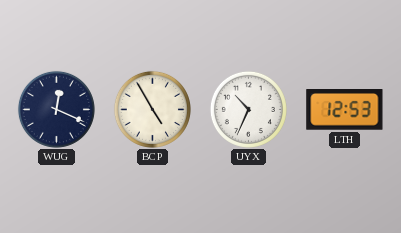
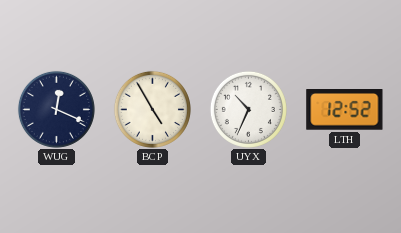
LTH: 12:53 -> 12:52 (345, 110)
